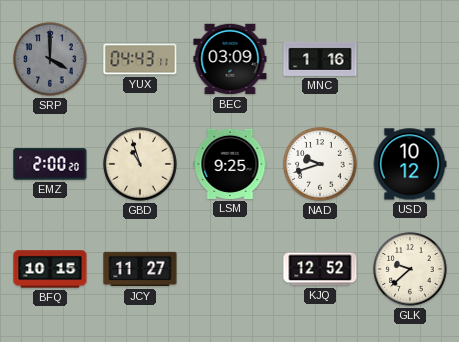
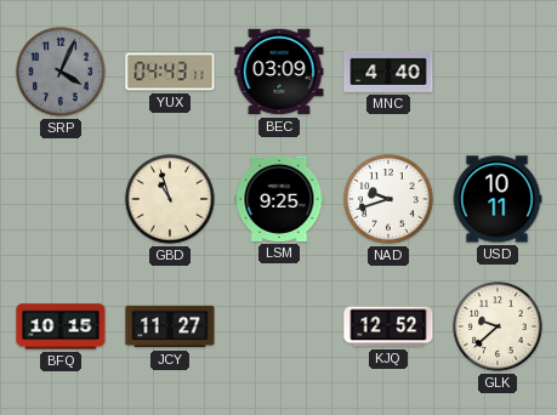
SRP: 4:00 -> 4:04 (61, 72)
MNC: 1:16 -> 4:40 (388, 72)
EMZ: 2:00 -> none (50, 164)
USD: 10:12 -> 10:11 (498, 199)
